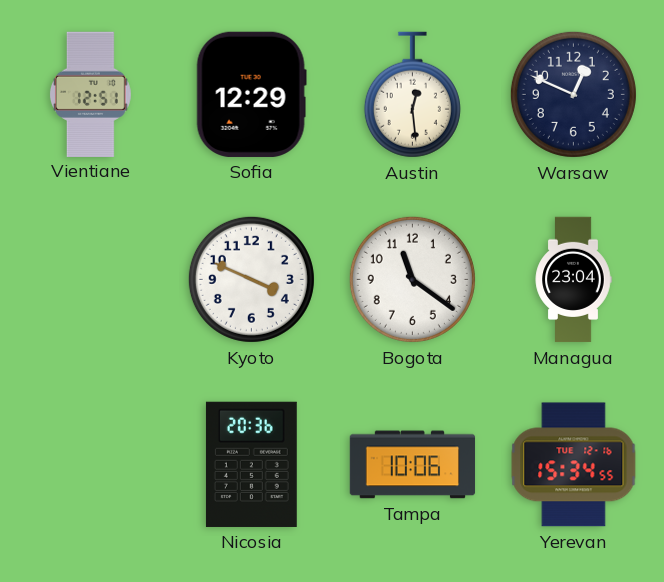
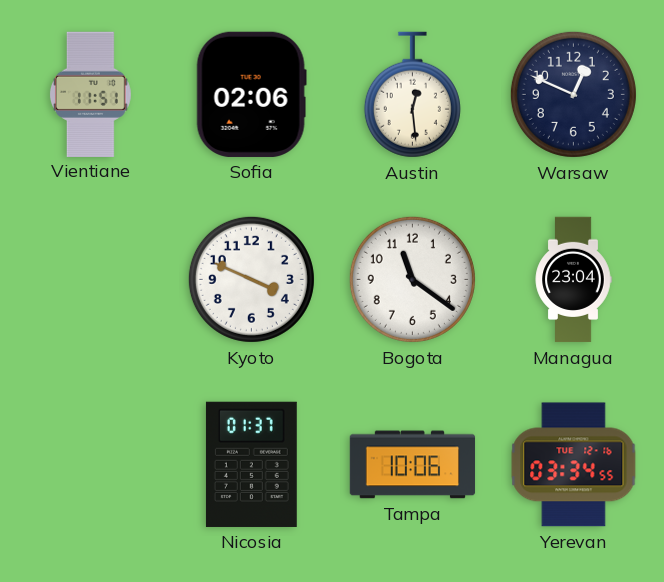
Vientiane: 12:51 -> 11:51 (90, 94)
Sofia: 12:29 -> 02:06 (251, 94)
Nicosia: 20:36 -> 01:37 (251, 464)
Yerevan: 15:34 -> 03:34 (574, 465)
